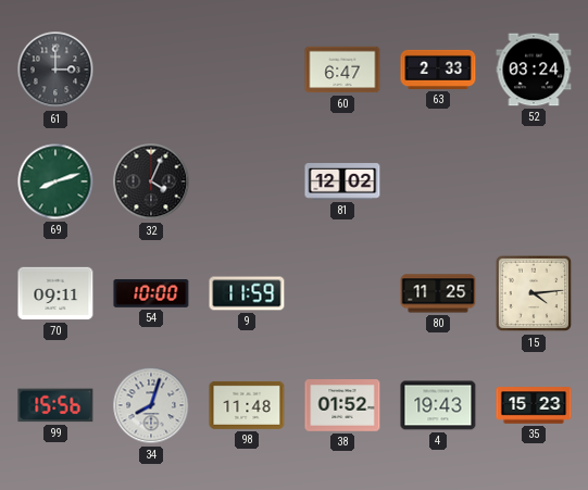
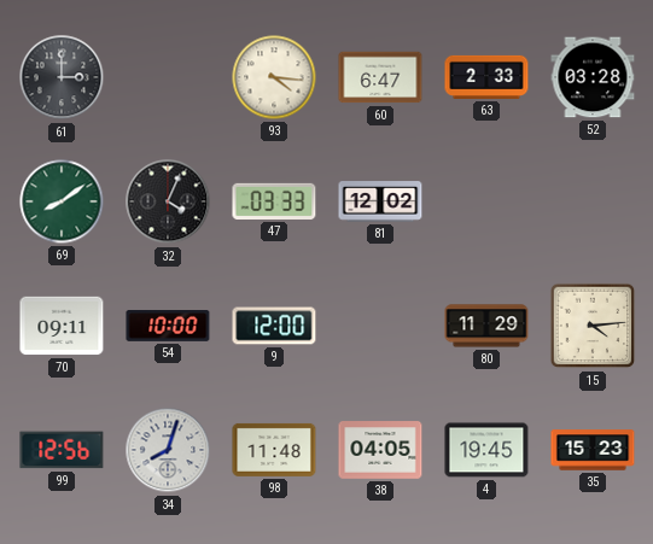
93: none -> 4:16 (274, 77)
52: 03:24 -> 03:28 (593, 77)
69: 8:12 -> 8:09 (62, 201)
47: none -> 03:33 (274, 201)
9: 11:59 -> 12:00 (274, 326)
80: 11:25 -> 11:29 (486, 326)
99: 15:56 -> 12:56 (62, 450)
38: 01:52 -> 04:05 (380, 450)
4: 19:43 -> 19:45 (486, 450)
